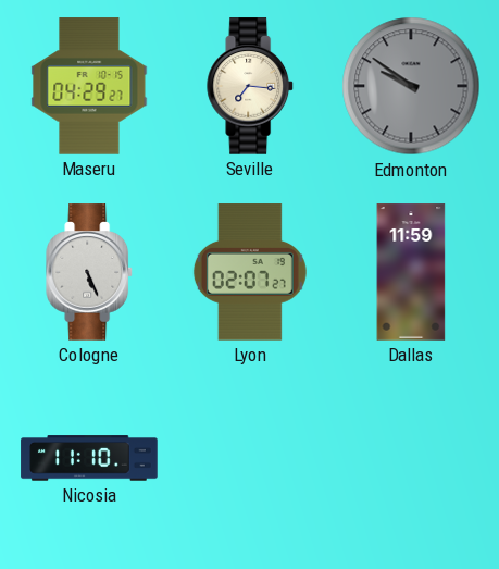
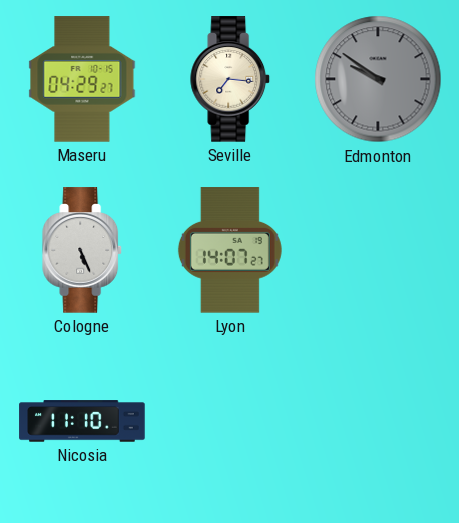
Lyon: 02:07 -> 14:07 (230, 250)
Dallas: 11:59 -> none (411, 272)
